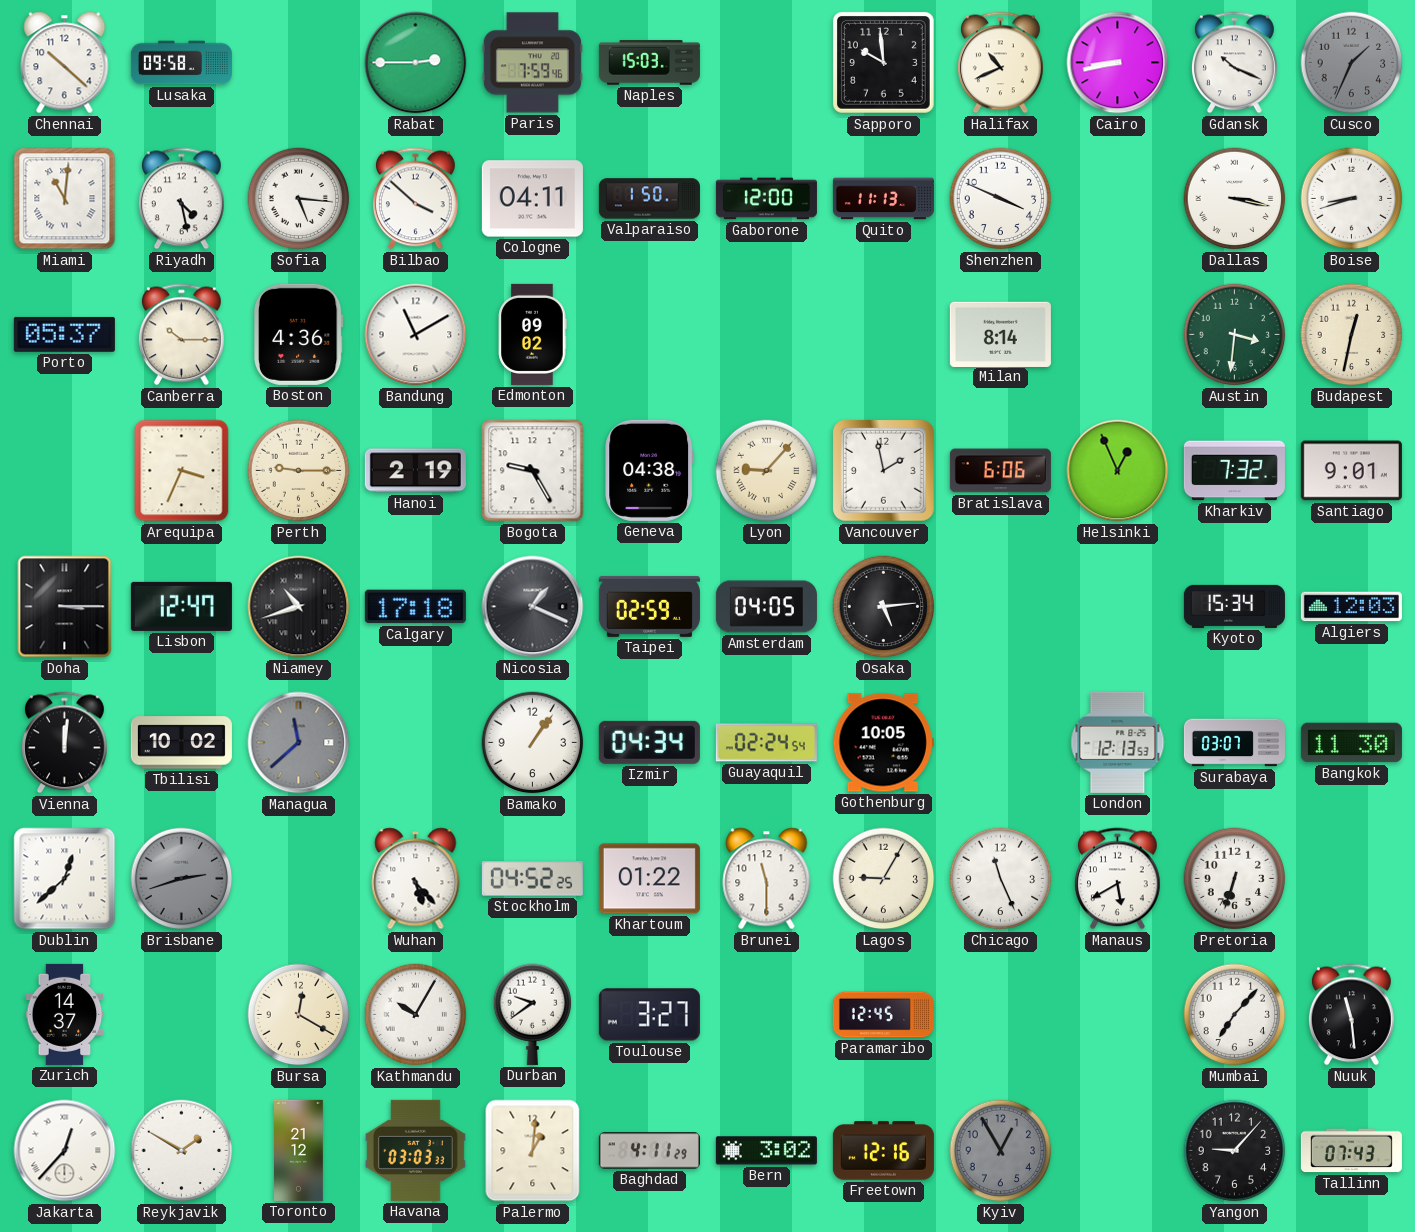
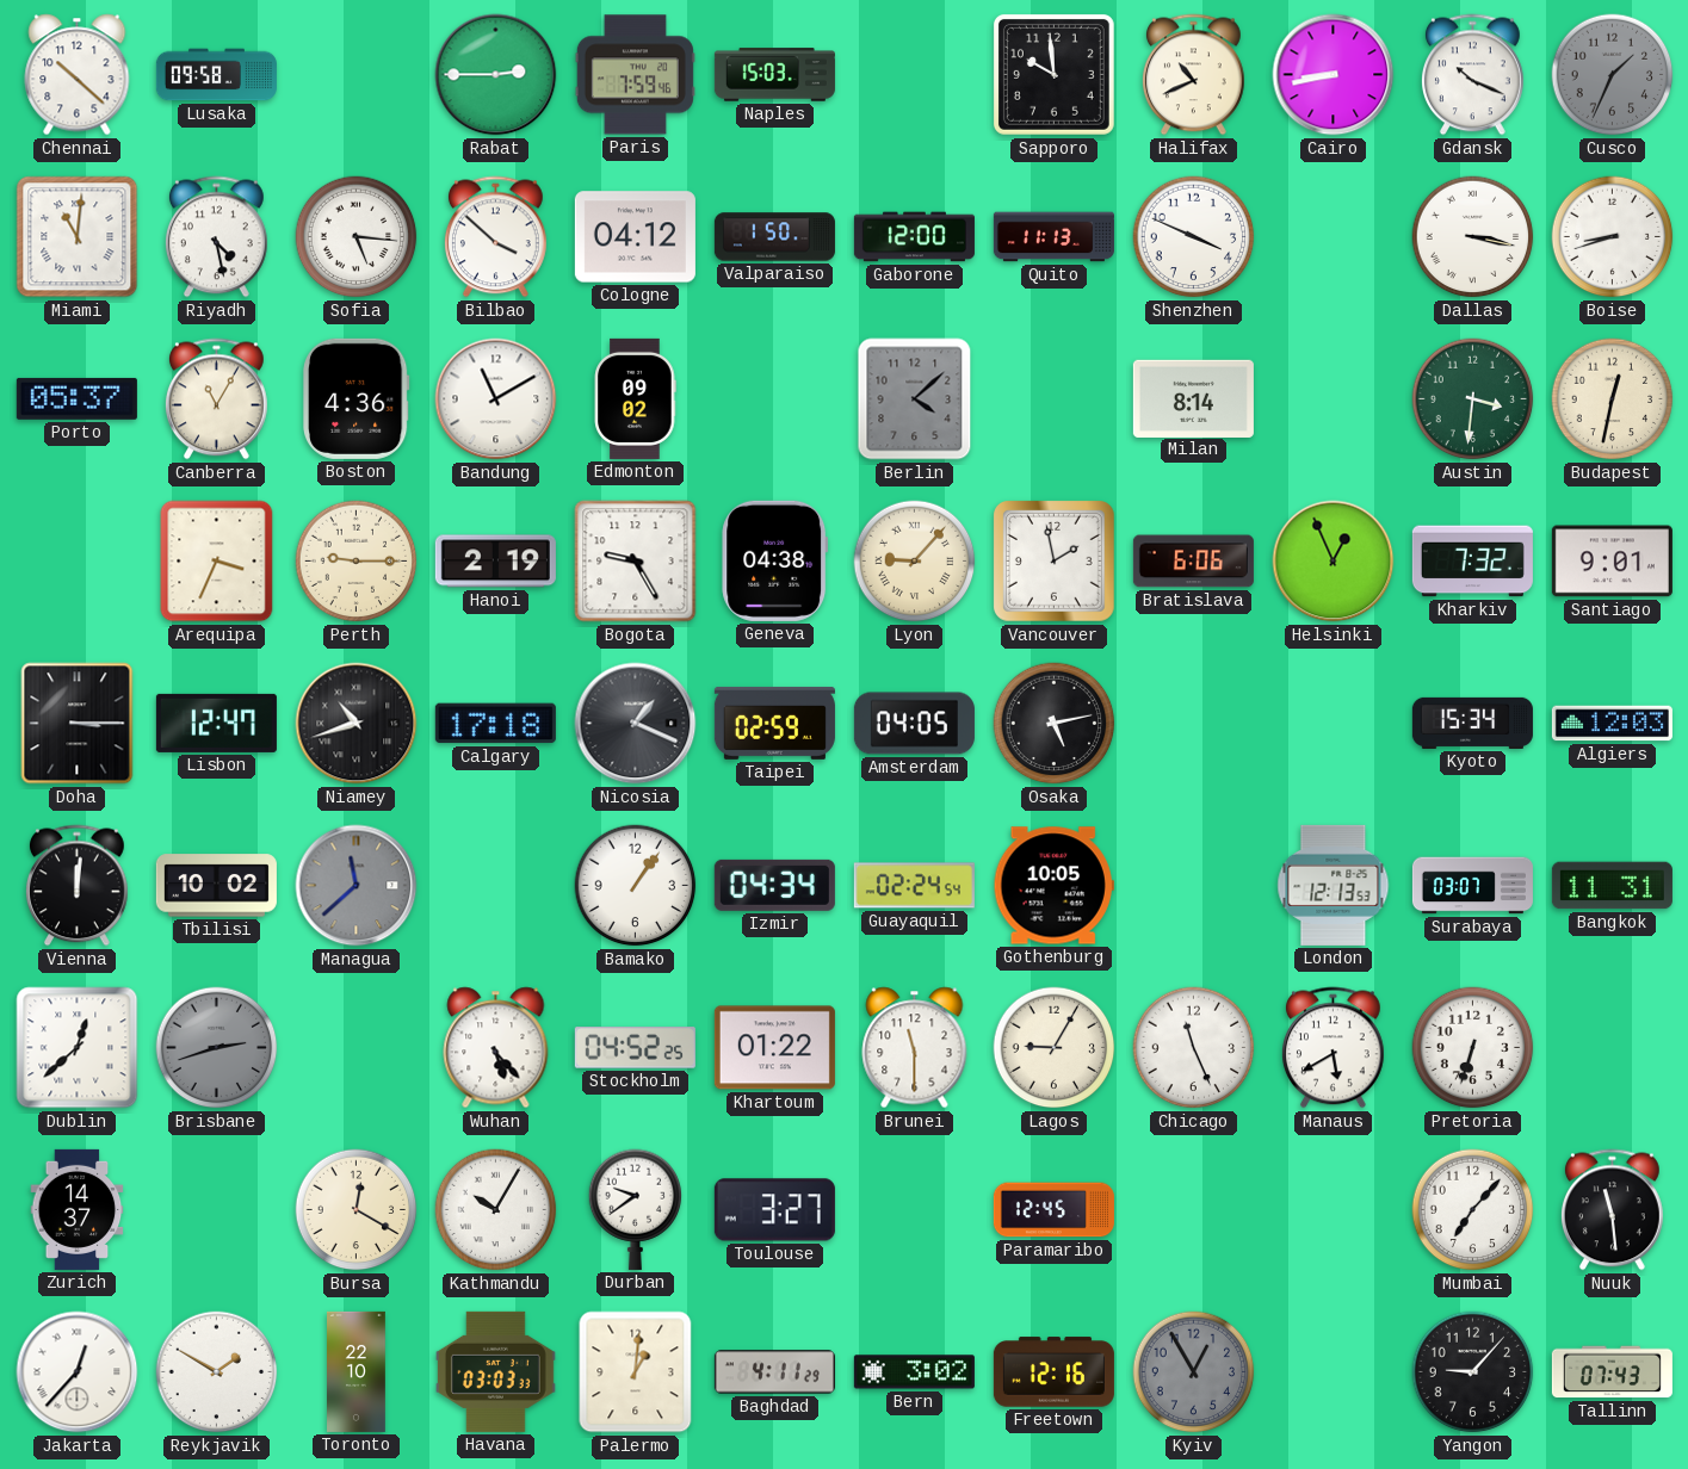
Cologne: 04:11 -> 04:12 (635, 237)
Canberra: 10:15 -> 11:05 (216, 399)
Berlin: none -> 4:08 (915, 399)
Osaka: 5:14 -> 5:13 (1055, 724)
Bangkok: 11:30 -> 11:31 (1612, 886)
Toronto: 21:12 -> 22:10 (357, 1371)
